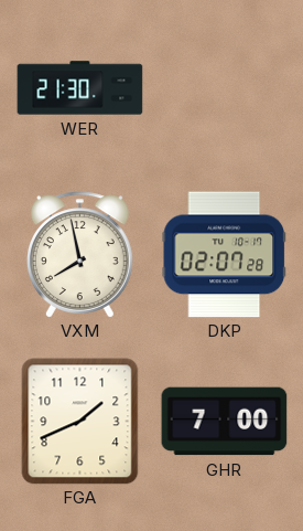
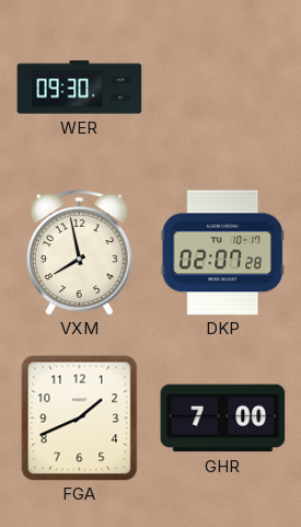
WER: 21:30 -> 09:30 (80, 88)
